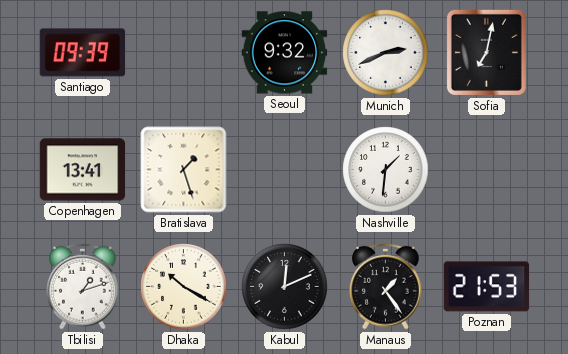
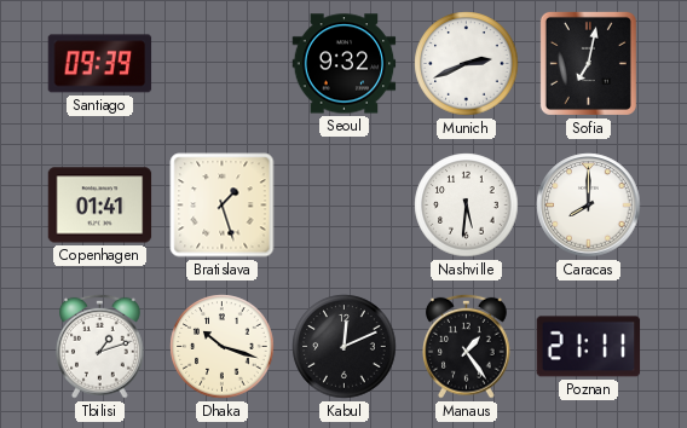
Copenhagen: 13:41 -> 01:41 (100, 206)
Nashville: 1:31 -> 5:31 (467, 206)
Caracas: none -> 8:00 (589, 206)
Dhaka: 10:20 -> 10:18 (223, 347)
Poznan: 21:53 -> 21:11 (589, 347)
